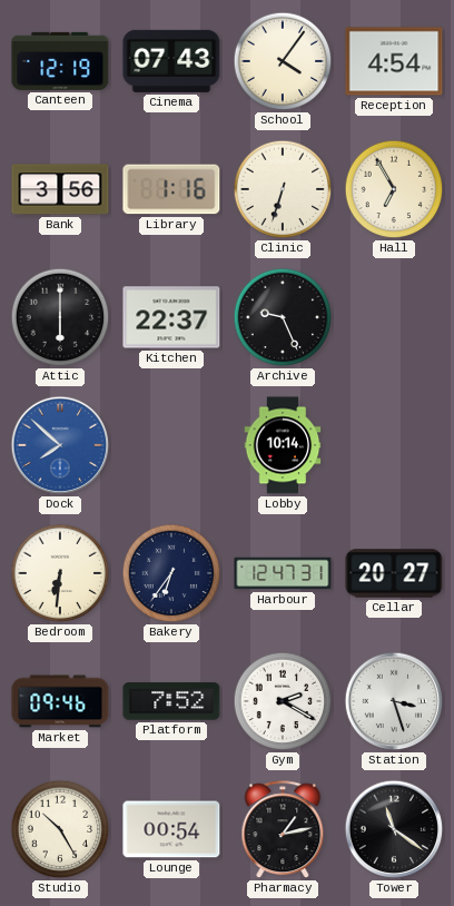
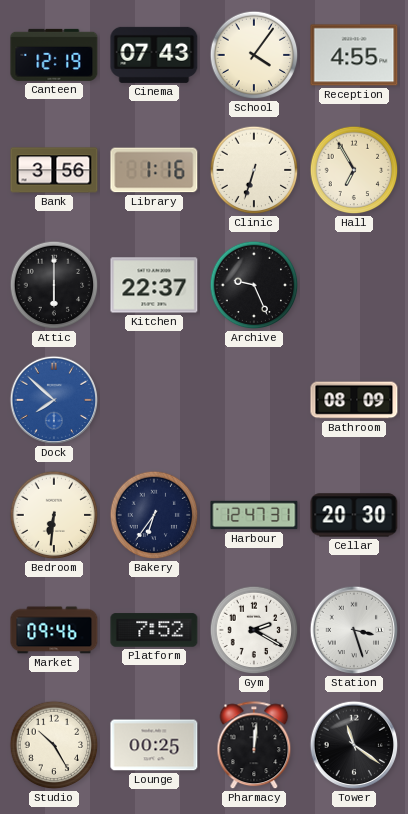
Reception: 4:54 -> 4:55 (354, 55)
Lobby: 10:14 -> none (283, 445)
Bathroom: none -> 08:09 (354, 400)
Cellar: 20:27 -> 20:30 (354, 515)
Lounge: 00:54 -> 00:25 (154, 745)
Pharmacy: 1:13 -> 12:01 (254, 746)
